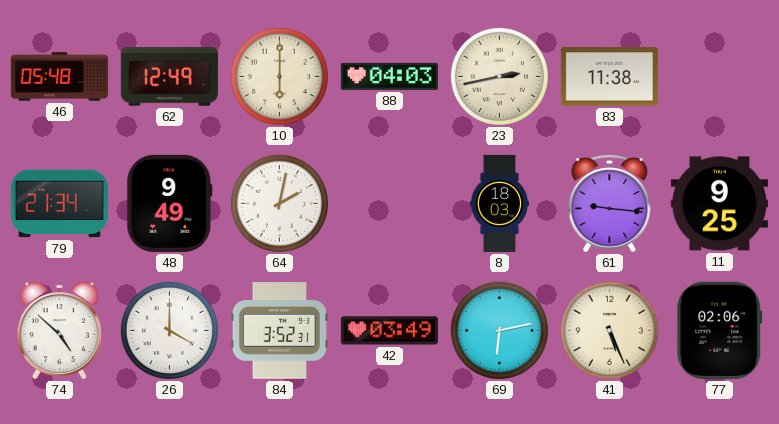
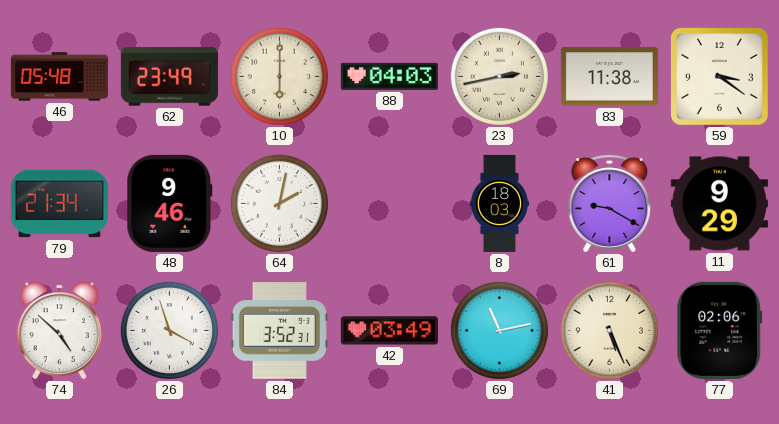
62: 12:49 -> 23:49 (169, 77)
59: none -> 3:21 (719, 76)
48: 9:49 -> 9:46 (170, 203)
61: 9:16 -> 9:20 (610, 204)
11: 9:25 -> 9:29 (719, 204)
26: 4:00 -> 3:57 (169, 330)
69: 6:13 -> 11:13 (499, 330)
